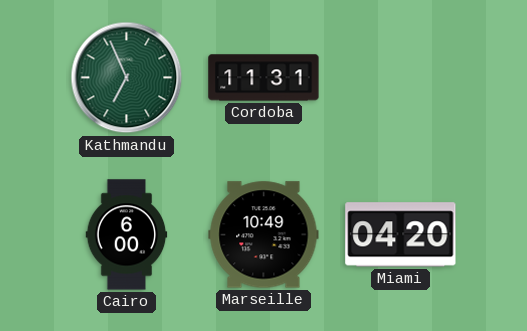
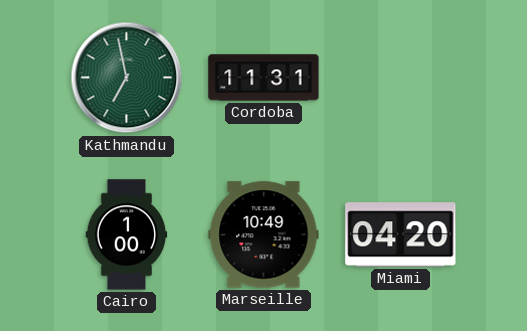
Kathmandu: 6:56 -> 6:58 (127, 78)
Cairo: 6:00 -> 1:00 (127, 235)
